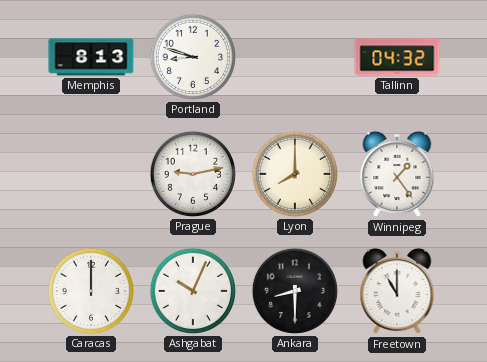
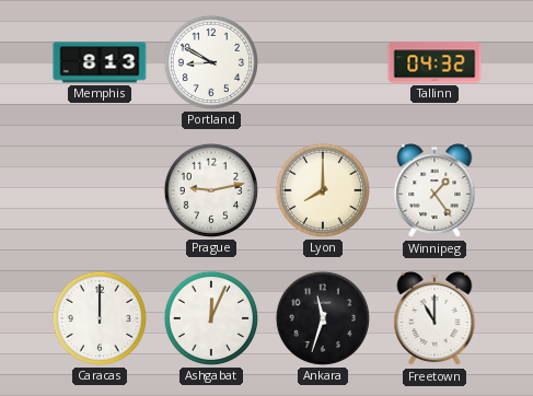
Portland: 8:48 -> 8:50 (211, 62)
Ashgabat: 10:04 -> 12:04 (211, 318)
Ankara: 8:30 -> 11:33 (323, 318)
